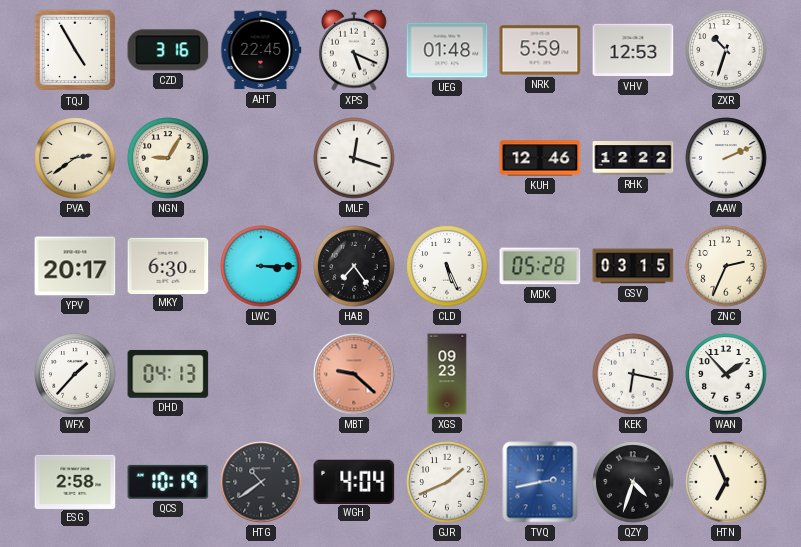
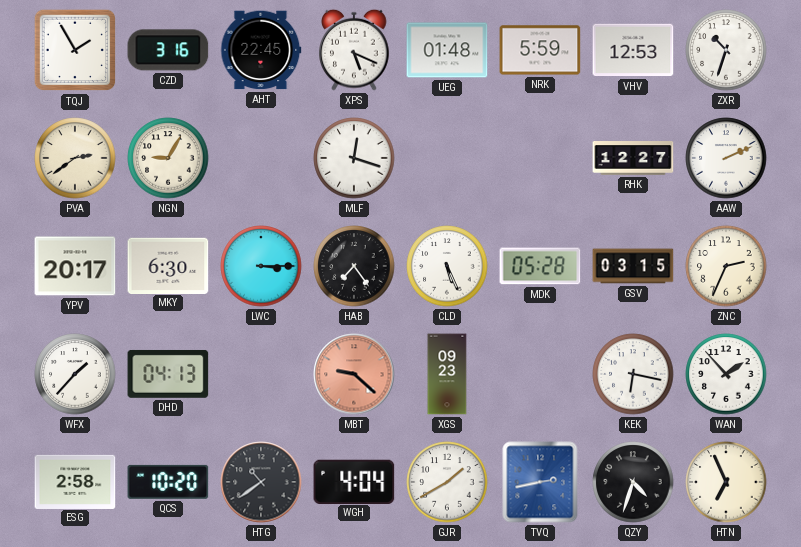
TQJ: 4:55 -> 1:55 (75, 50)
KUH: 12:46 -> none (540, 158)
RHK: 12:22 -> 12:27 (633, 159)
QCS: 10:19 -> 10:20 (168, 482)
GJR: 1:41 -> 1:40 (447, 482)
